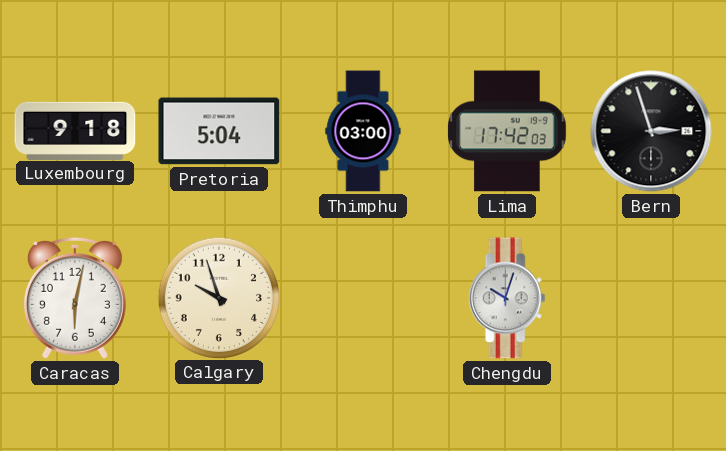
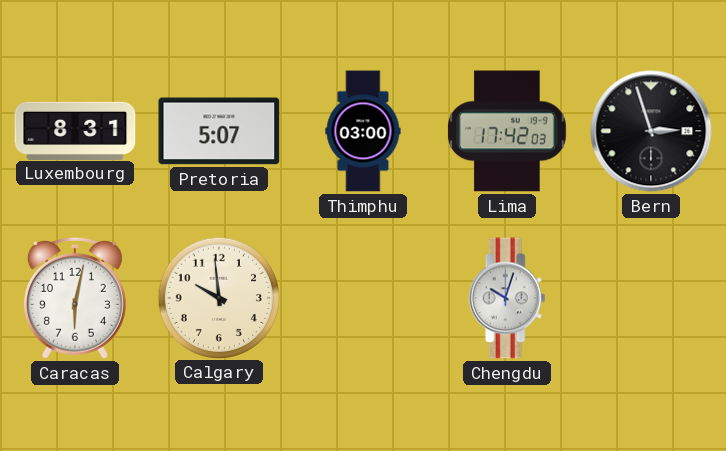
Luxembourg: 9:18 -> 8:31 (75, 130)
Pretoria: 5:04 -> 5:07 (219, 131)
Calgary: 9:57 -> 9:59 (218, 297)
